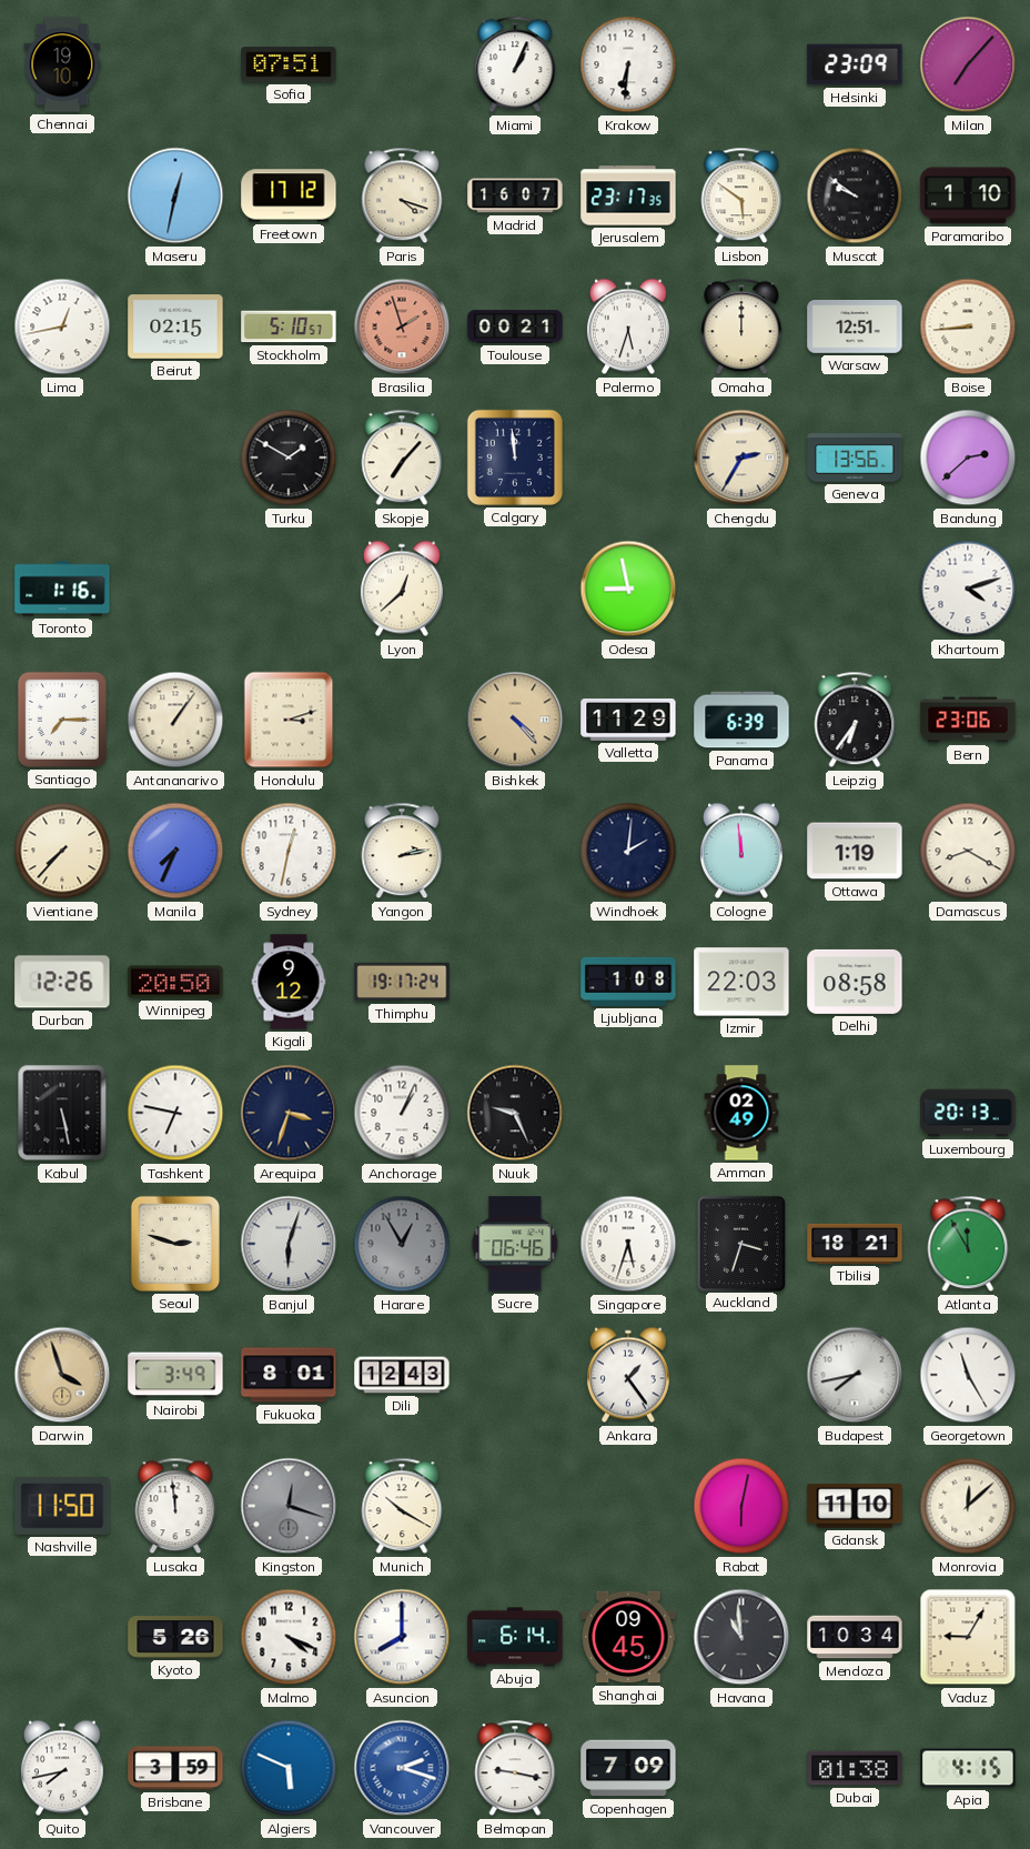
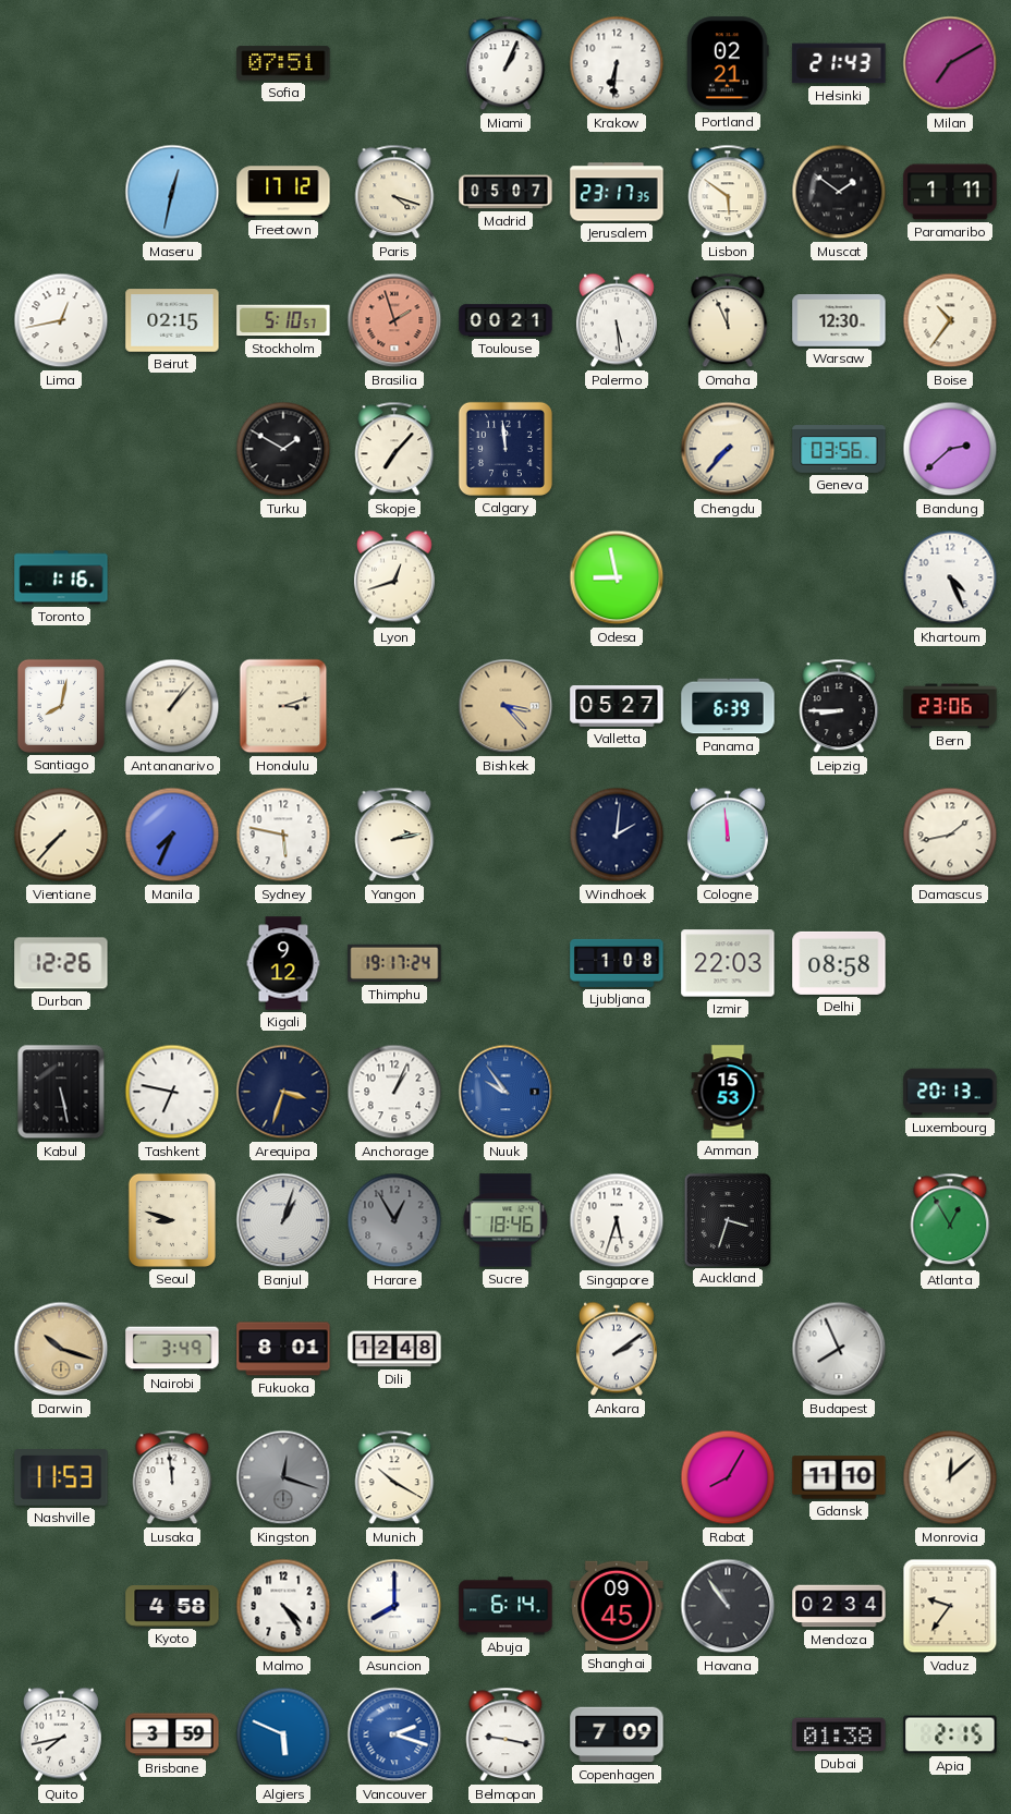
Chennai: 19:10 -> none (62, 64)
Portland: none -> 02:21 (729, 63)
Helsinki: 23:09 -> 21:43 (839, 63)
Milan: 7:07 -> 7:10 (950, 63)
Madrid: 16:07 -> 05:07 (505, 192)
Muscat: 9:51 -> 1:51 (839, 192)
Paramaribo: 1:10 -> 1:11 (950, 192)
Palermo: 5:33 -> 5:29 (617, 320)
Omaha: 12:00 -> 11:56 (728, 320)
Warsaw: 12:51 -> 12:30 (839, 321)
Boise: 8:44 -> 10:36 (950, 320)
Chengdu: 2:35 -> 7:37 (728, 449)
Geneva: 13:56 -> 03:56 (839, 449)
Lyon: 12:38 -> 12:42 (394, 577)
Khartoum: 4:12 -> 4:26 (950, 577)
Santiago: 7:15 -> 8:02 (61, 706)
Antananarivo: 1:06 -> 1:07 (172, 706)
Bishkek: 4:23 -> 3:23 (505, 706)
Valletta: 11:29 -> 05:27 (617, 707)
Leipzig: 6:36 -> 8:45 (839, 706)
Sydney: 12:32 -> 5:47 (283, 835)
Ottawa: 1:19 -> none (855, 851)
Damascus: 8:20 -> 1:43 (950, 835)
Winnipeg: 20:50 -> none (175, 982)
Nuuk: 9:26 -> 9:54 (505, 1092)
Nuuk dial: black -> blue (505, 1092)
Amman: 02:49 -> 15:53 (728, 1092)
Seoul: 2:48 -> 8:48 (172, 1220)
Banjul: 6:03 -> 1:03 (283, 1220)
Sucre: 06:46 -> 18:46 (505, 1220)
Tbilisi: 18:21 -> none (855, 1244)
Atlanta: 11:55 -> 12:55 (950, 1220)
Darwin: 3:57 -> 10:18 (61, 1349)
Dili: 12:43 -> 12:48 (394, 1349)
Ankara: 1:24 -> 2:09 (617, 1349)
Budapest: 7:43 -> 7:56 (839, 1349)
Georgetown: 11:25 -> none (968, 1375)
Nashville: 11:50 -> 11:53 (61, 1477)
Rabat: 6:02 -> 8:05 (728, 1477)
Kyoto: 5:26 -> 4:58 (172, 1607)
Malmo: 4:19 -> 4:24 (283, 1606)
Havana: 10:59 -> 10:54 (728, 1606)
Mendoza: 10:34 -> 02:34 (839, 1606)
Vaduz: 9:05 -> 9:36 (950, 1606)
Apia: 4:15 -> 2:15 (950, 1734)
